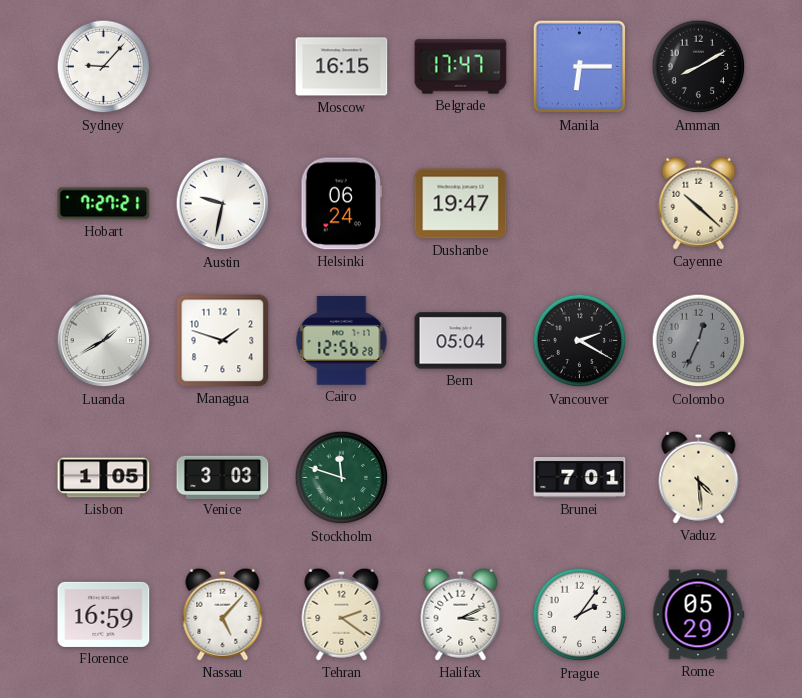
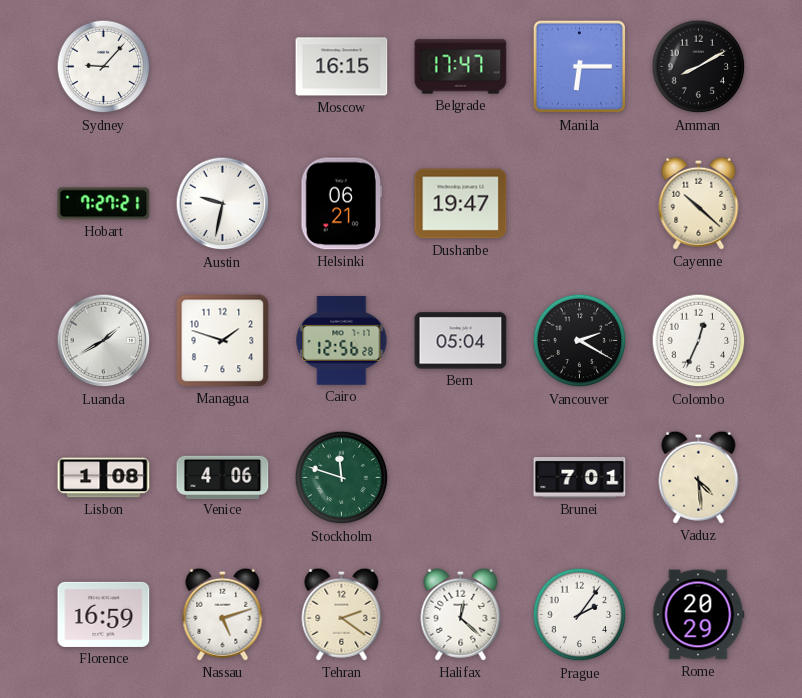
Helsinki: 06:24 -> 06:21 (342, 204)
Colombo dial: grey -> white (699, 341)
Lisbon: 1:05 -> 1:08 (104, 478)
Venice: 3:03 -> 4:06 (223, 477)
Nassau: 5:07 -> 5:12 (223, 614)
Halifax: 3:11 -> 12:22 (461, 614)
Rome: 05:29 -> 20:29 (698, 615)
